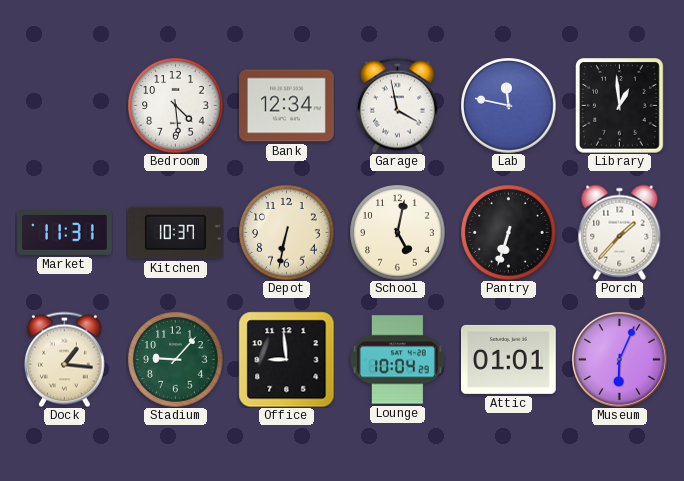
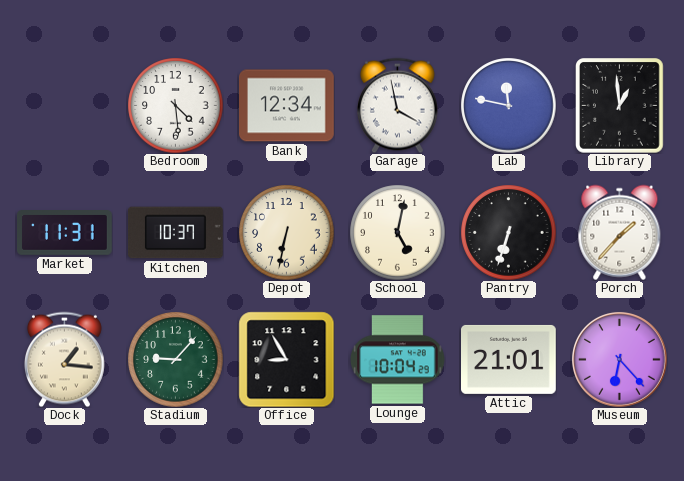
Office: 8:59 -> 8:55 (286, 359)
Attic: 01:01 -> 21:01 (509, 359)
Museum: 6:04 -> 6:23 (620, 360)
